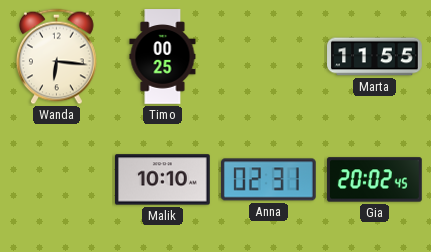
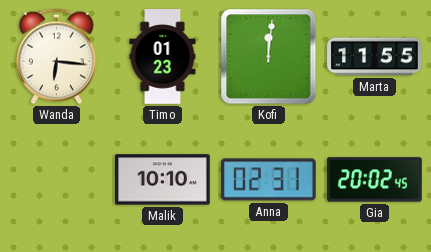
Timo: 00:25 -> 01:23 (163, 57)
Kofi: none -> 12:01 (269, 57)
